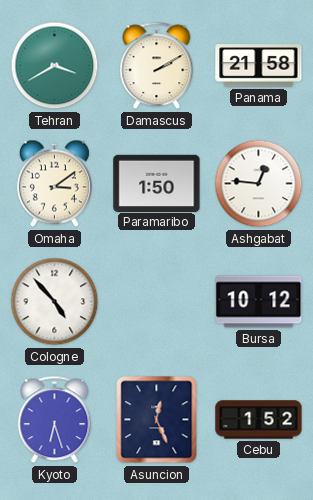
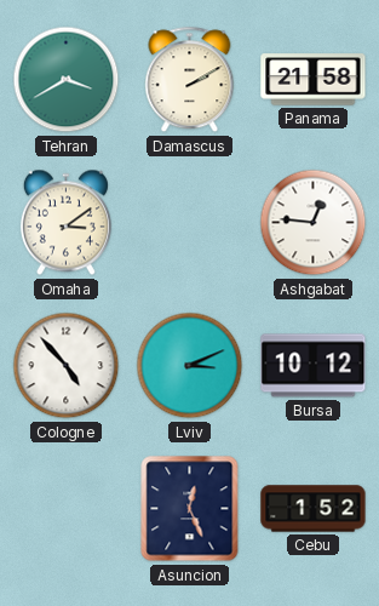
Paramaribo: 1:50 -> none (157, 183)
Lviv: none -> 3:11 (190, 366)
Kyoto: 6:27 -> none (55, 420)
